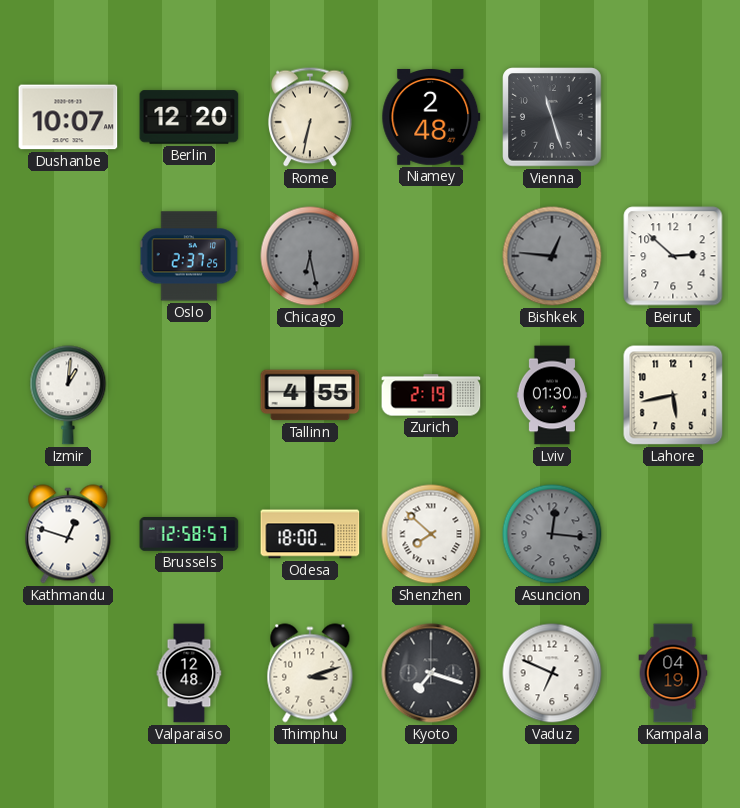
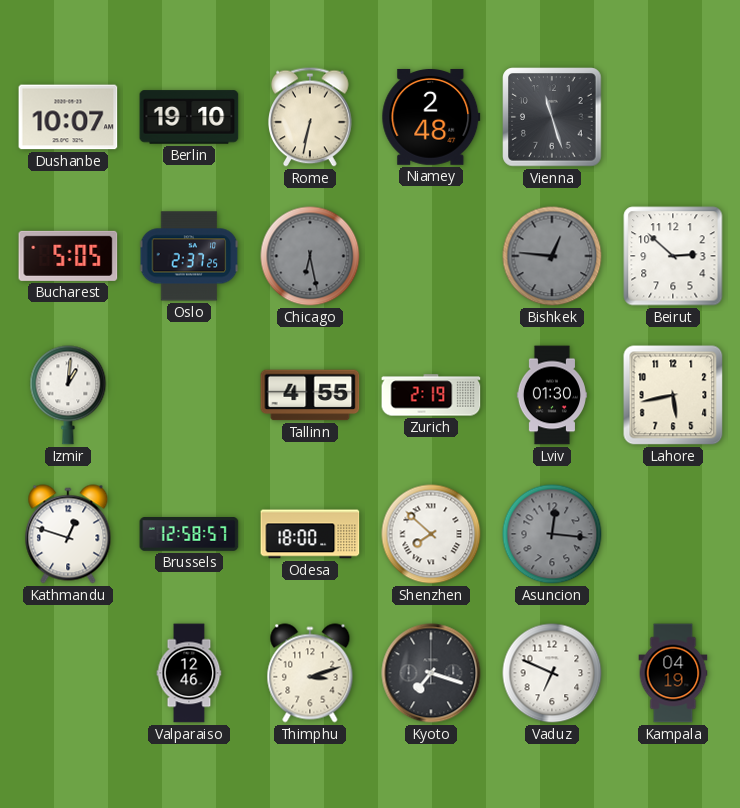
Berlin: 12:20 -> 19:10 (189, 117)
Bucharest: none -> 5:05 (68, 256)
Valparaiso: 12:48 -> 12:46 (189, 673)
